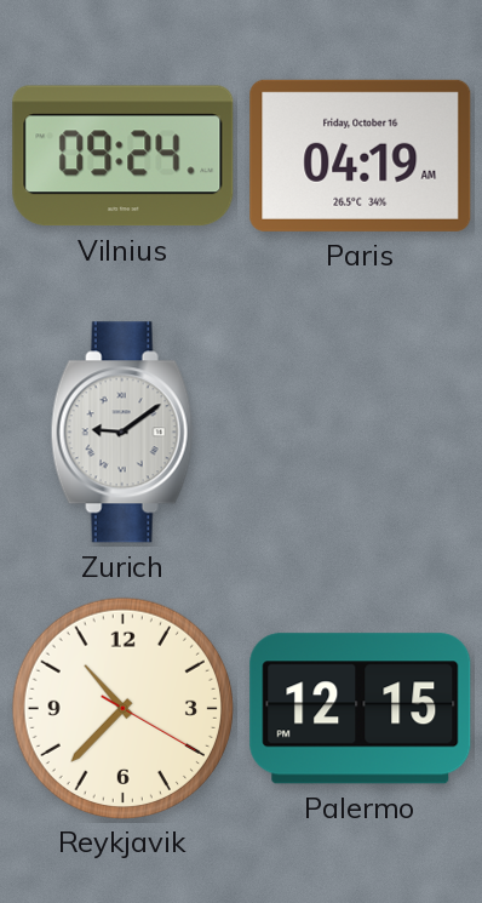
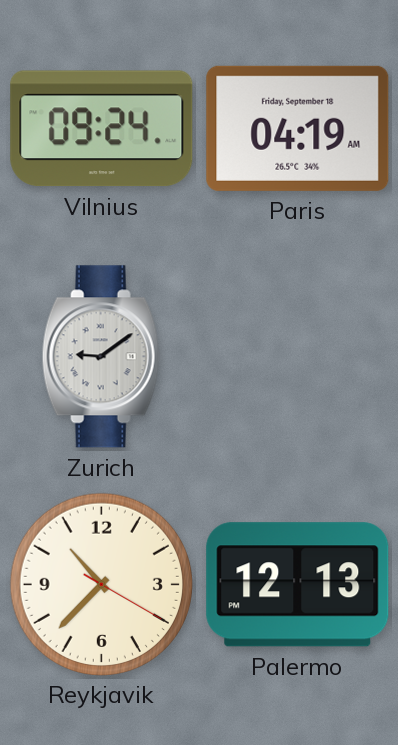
Paris date: Friday, October 16 -> Friday, September 18 (298, 128)
Palermo: 12:15 -> 12:13 (298, 585)
